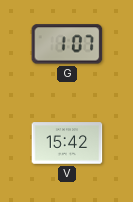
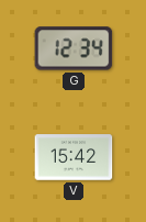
G: 1:07 -> 12:34 (74, 48)
